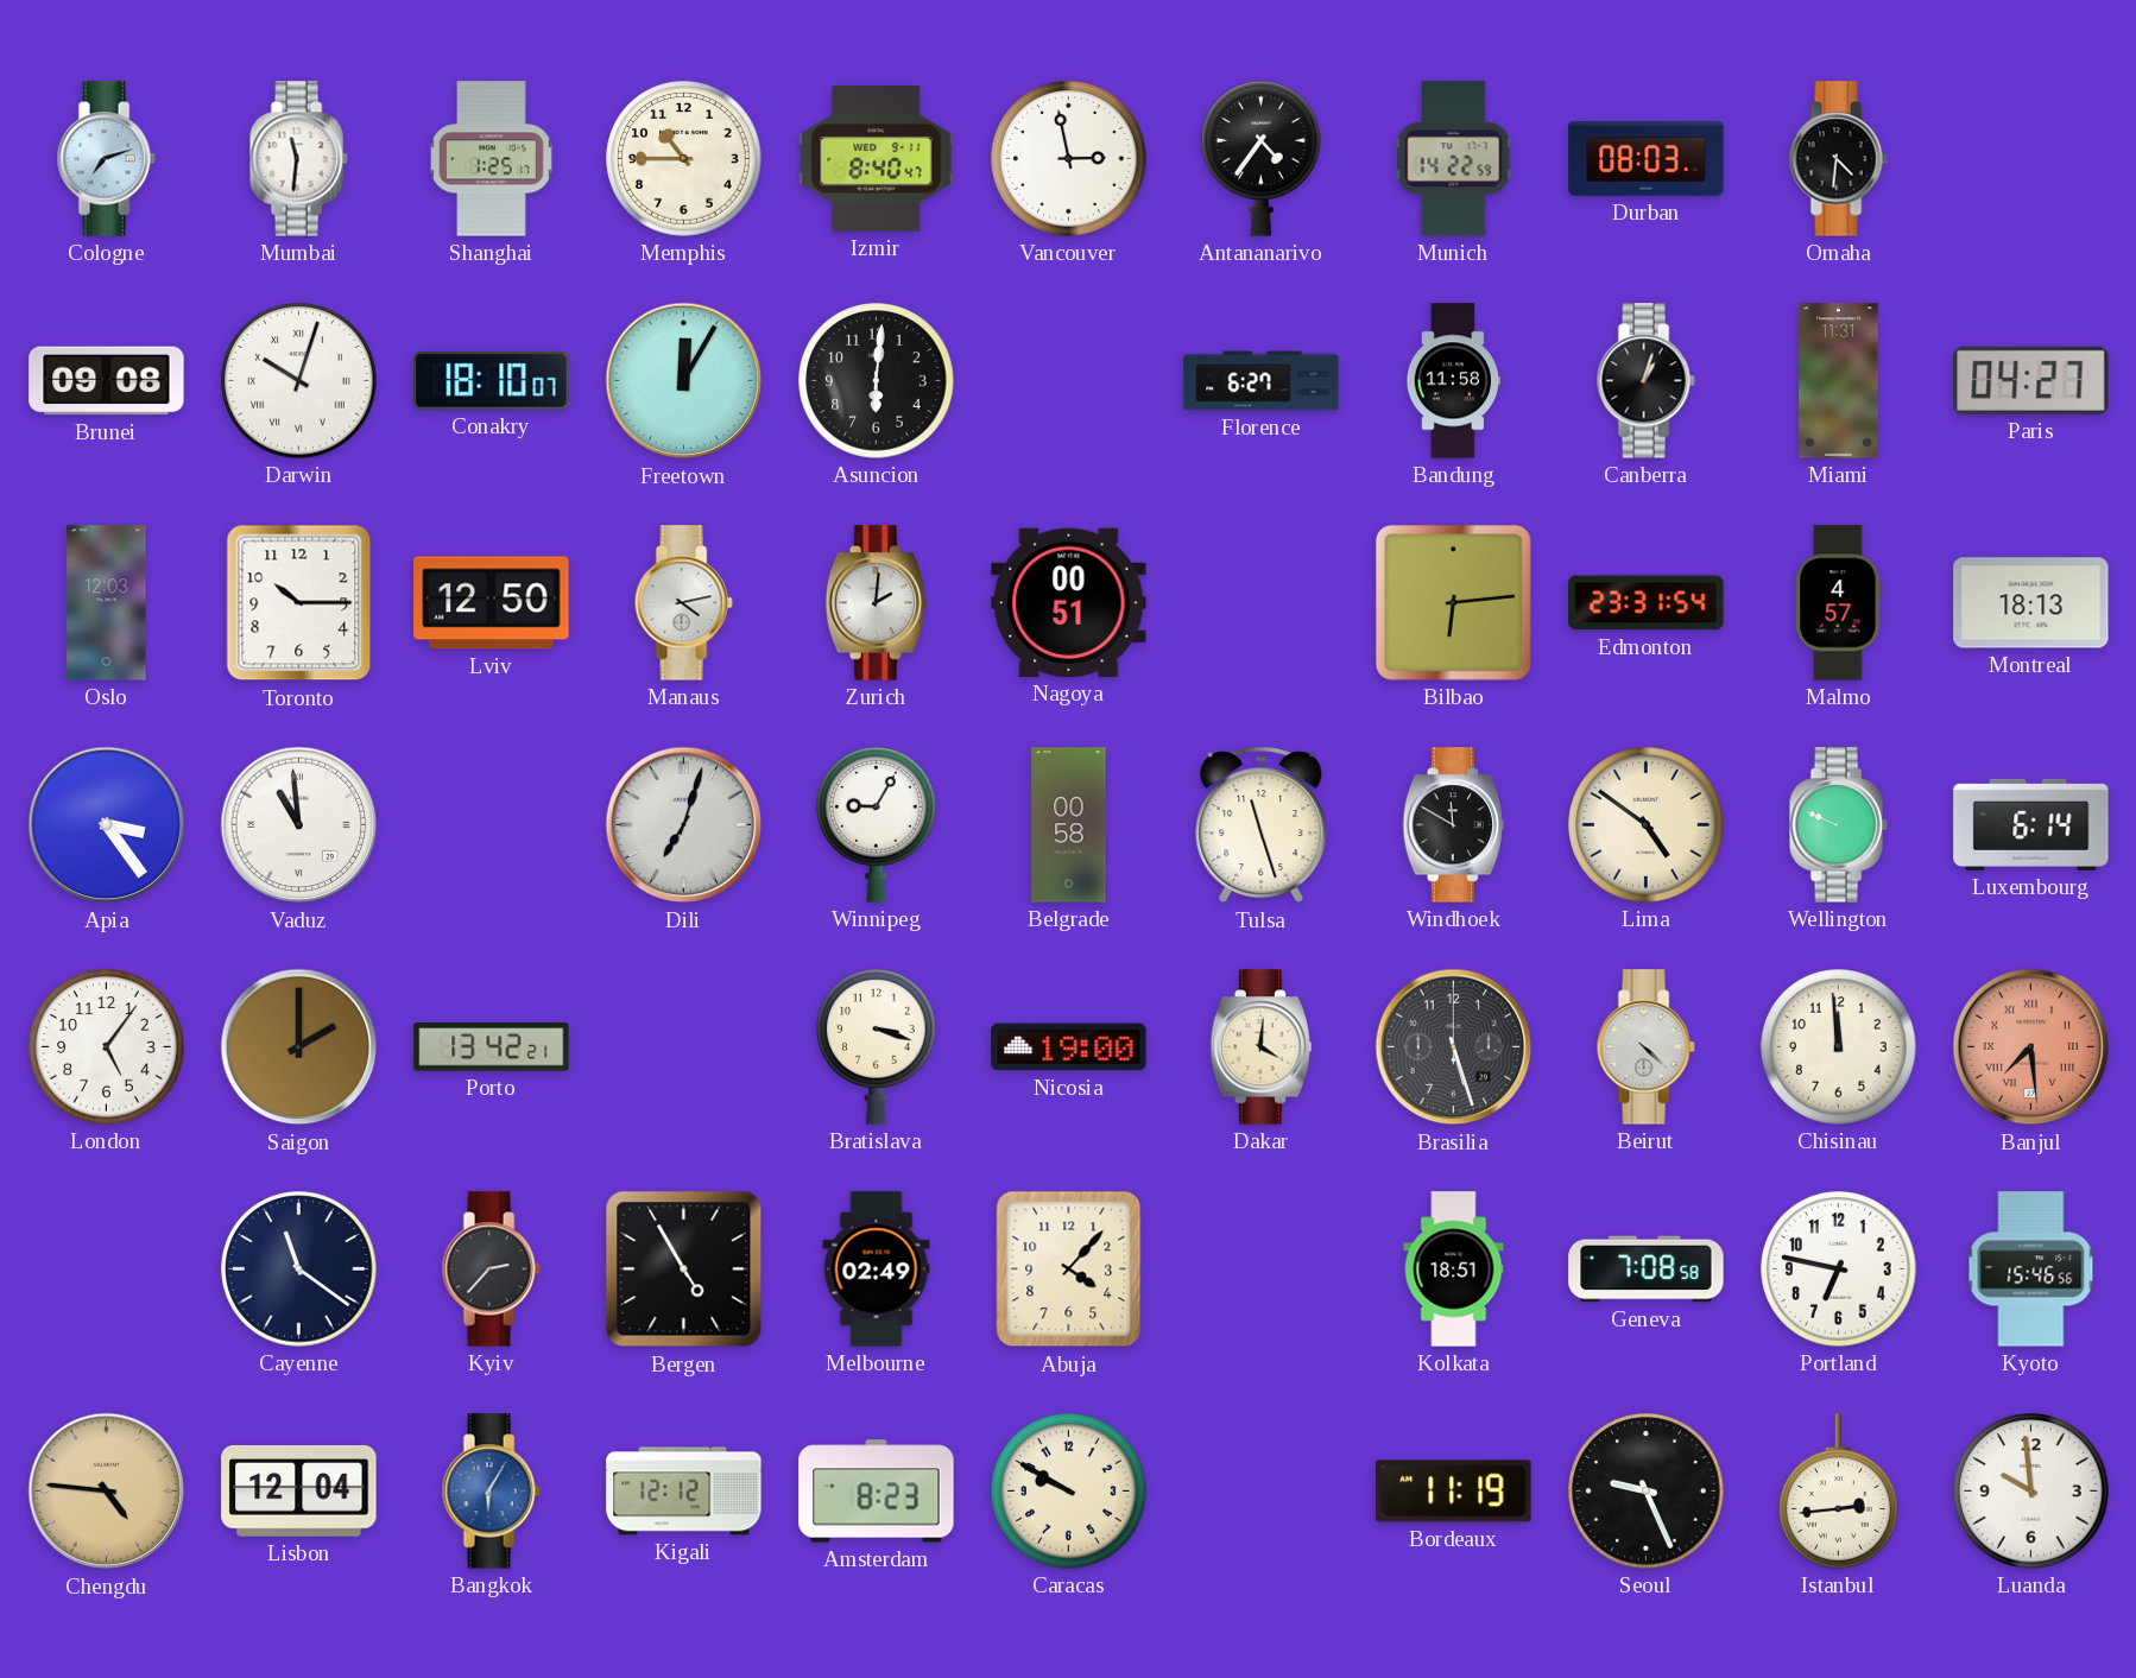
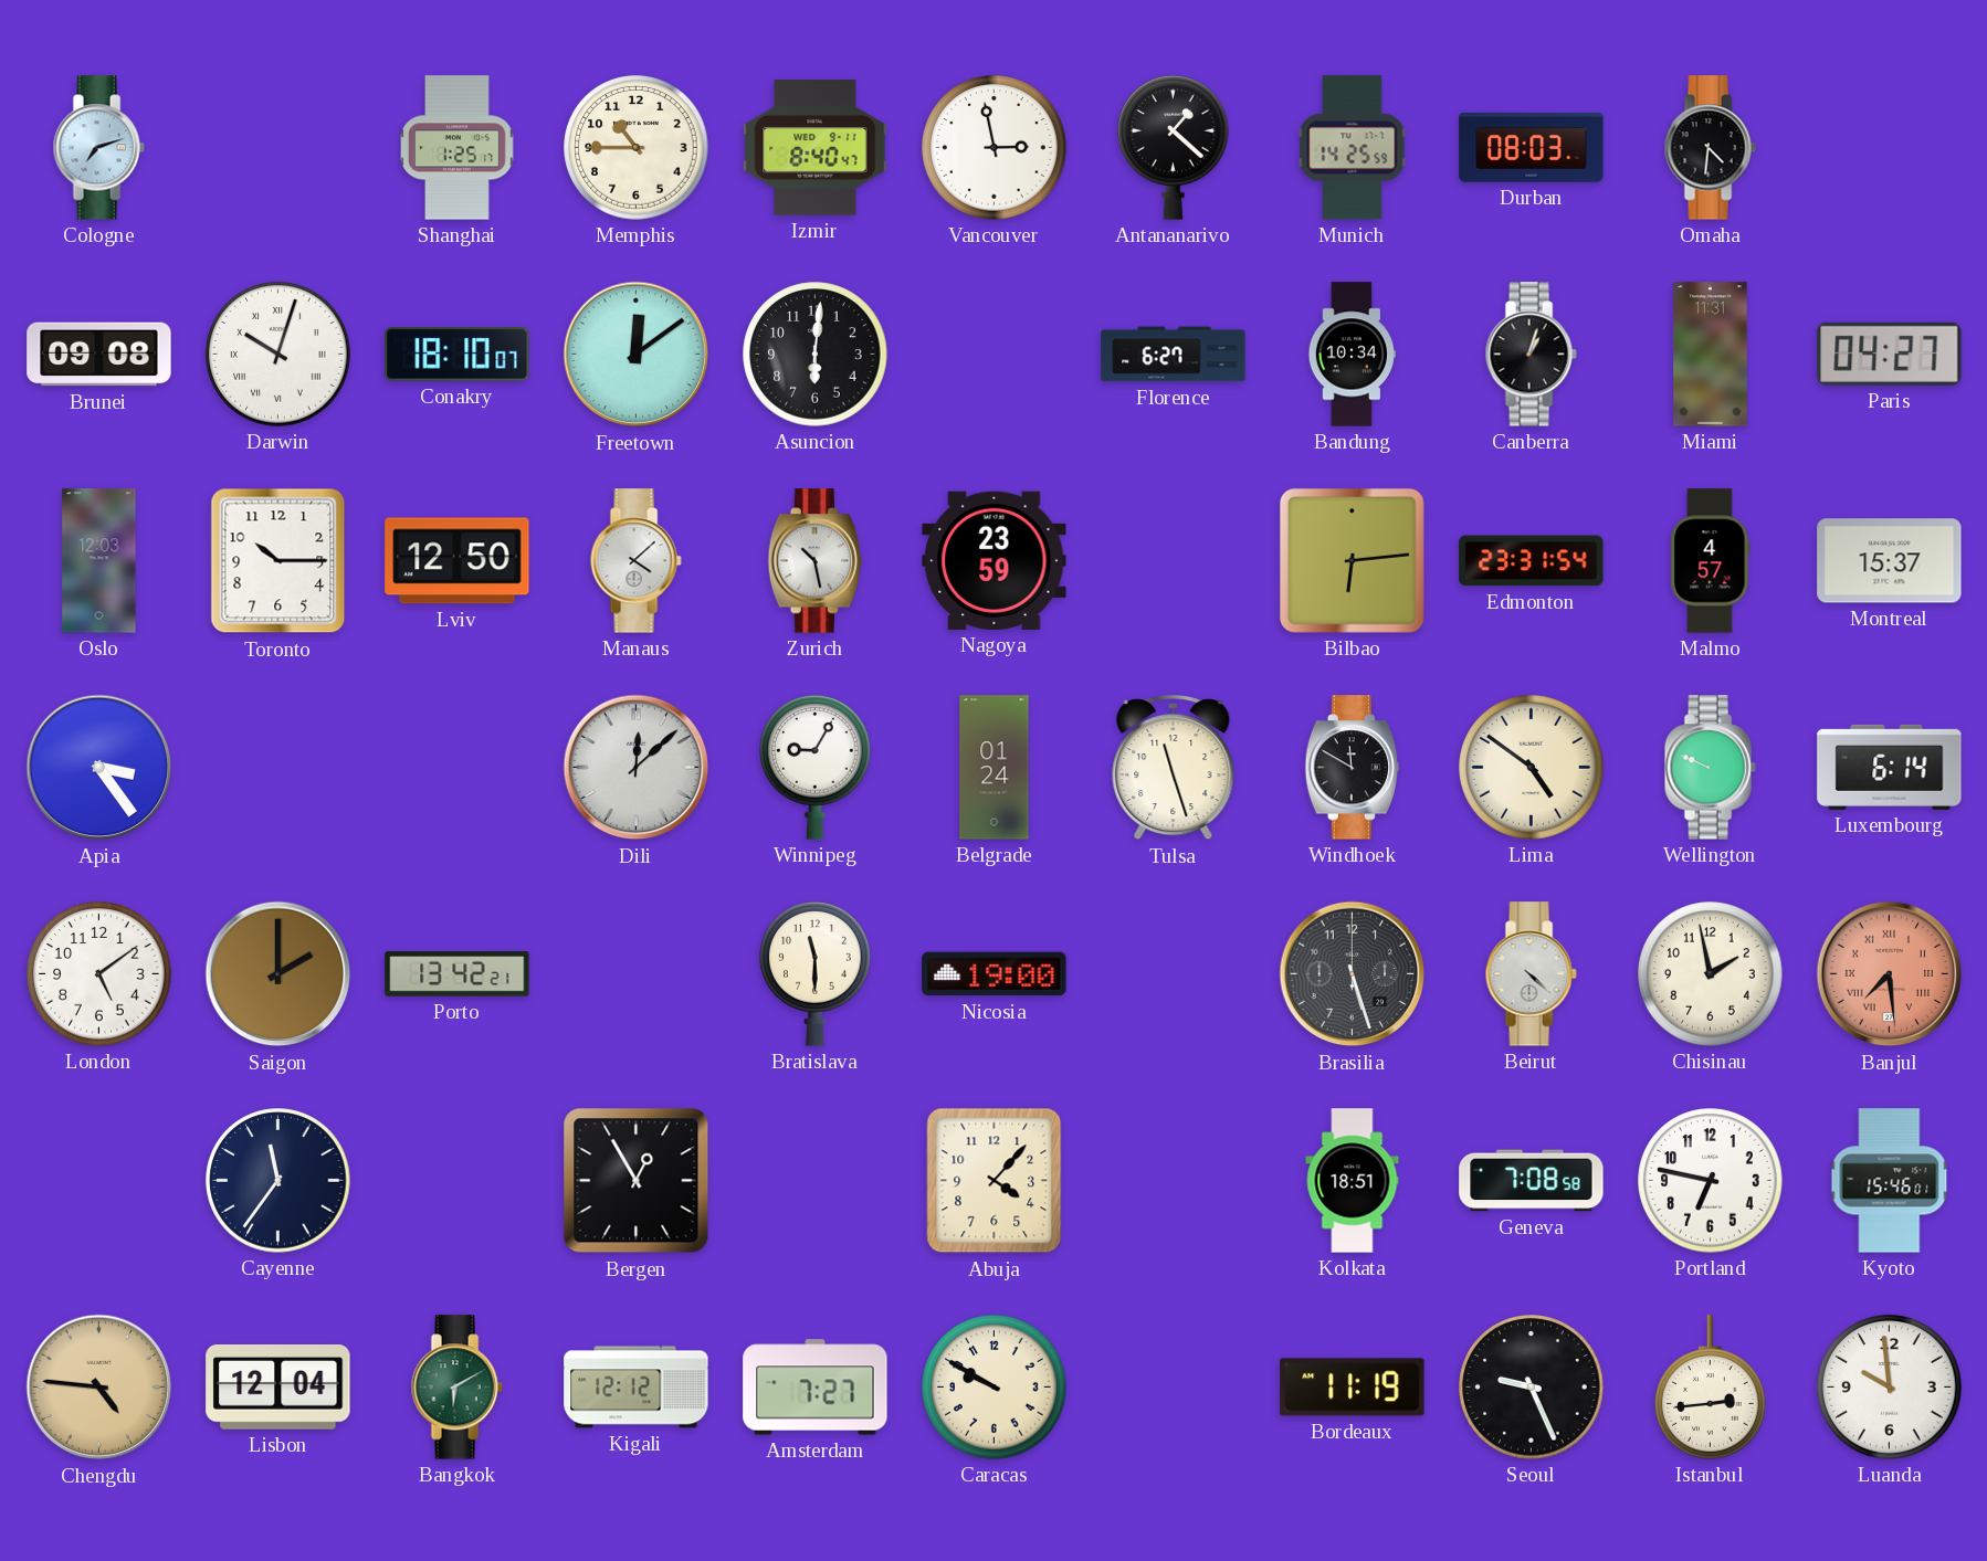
Mumbai: 11:31 -> none (298, 159)
Antananarivo: 4:36 -> 1:22 (1174, 148)
Munich: 14:22 -> 14:25 (1353, 148)
Freetown: 12:05 -> 12:09 (637, 355)
Bandung: 11:58 -> 10:34 (1352, 355)
Manaus: 4:13 -> 4:08 (635, 561)
Zurich: 2:01 -> 10:28 (814, 561)
Nagoya: 00:51 -> 23:59 (995, 560)
Montreal: 18:13 -> 15:37 (1890, 561)
Vaduz: 10:59 -> none (299, 825)
Dili: 7:03 -> 12:08 (637, 768)
Belgrade: 00:58 -> 01:24 (995, 768)
London: 5:06 -> 5:09 (99, 974)
Bratislava: 3:18 -> 11:30 (816, 974)
Dakar: 4:01 -> none (1260, 1047)
Chisinau: 11:59 -> 1:58 (1711, 974)
Cayenne: 11:21 -> 11:36 (278, 1181)
Kyiv: 2:37 -> none (491, 1269)
Bergen: 4:55 -> 12:55 (637, 1181)
Melbourne: 02:49 -> none (877, 1269)
Kyoto: 15:46:56 -> 15:46:01 (1890, 1181)
Bangkok: 6:05 -> 6:10 (456, 1388)
Bangkok dial: blue -> green (456, 1388)
Amsterdam: 8:23 -> 7:27 (816, 1388)
